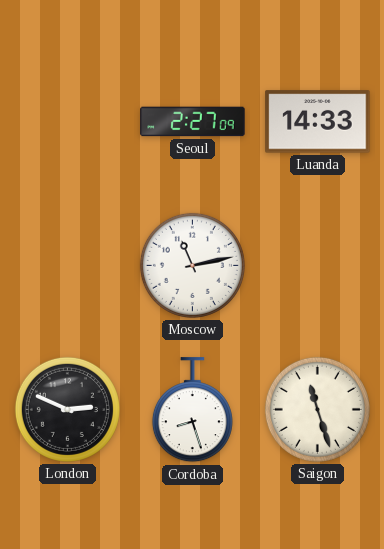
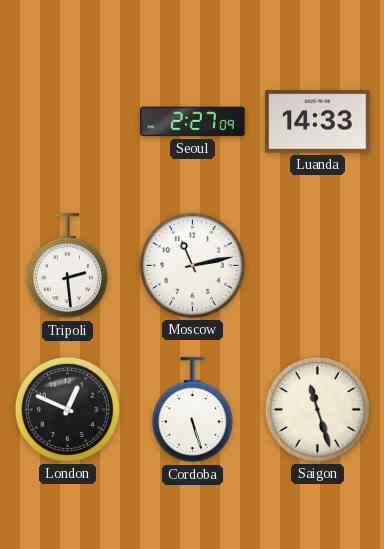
Tripoli: none -> 2:29 (67, 266)
London: 2:49 -> 12:49 (67, 409)
Cordoba: 8:27 -> 5:27 (192, 410)
